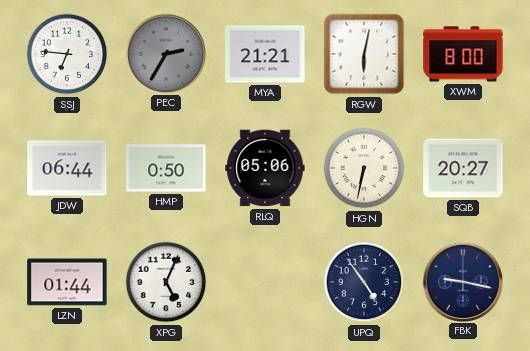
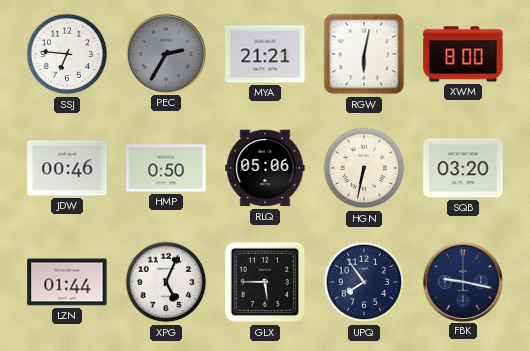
JDW: 06:44 -> 00:46 (67, 168)
SQB: 20:27 -> 03:20 (463, 168)
GLX: none -> 5:45 (265, 282)
UPQ: 4:54 -> 7:54 (364, 282)
